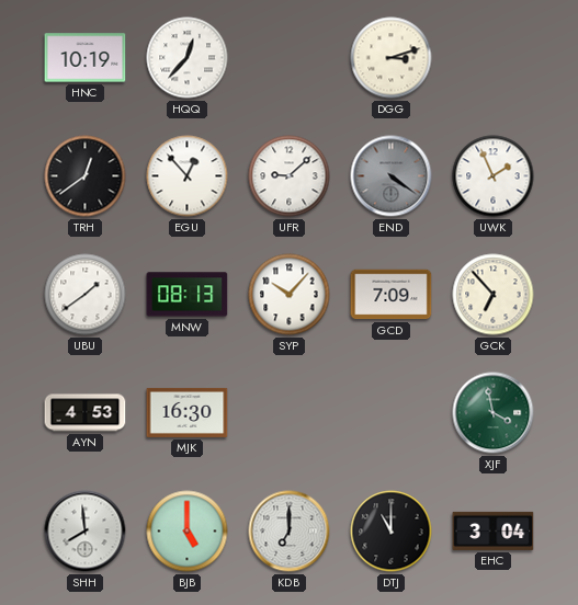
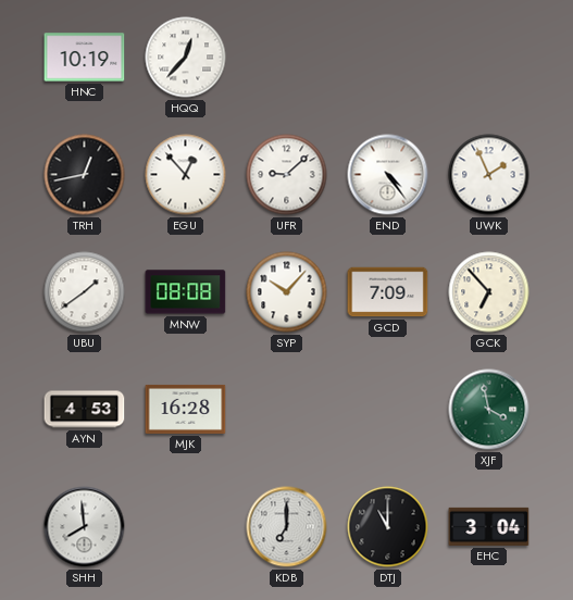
DGG: 3:12 -> none (392, 58)
TRH: 12:39 -> 12:43 (85, 175)
END: 4:21 -> 4:24 (388, 175)
END dial: grey -> white (388, 175)
MNW: 08:13 -> 08:08 (186, 292)
MJK: 16:30 -> 16:28 (186, 409)
BJB: 5:00 -> none (188, 532)
